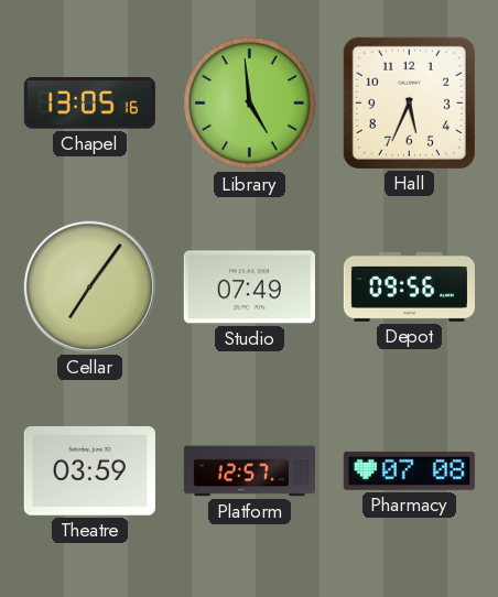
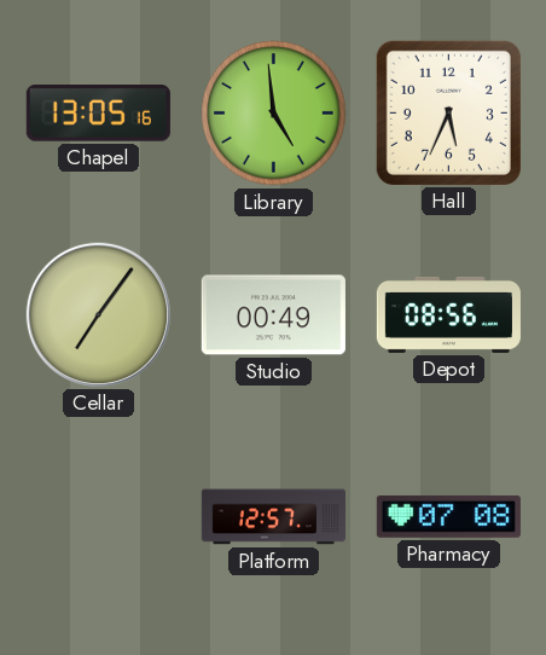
Studio: 07:49 -> 00:49 (273, 315)
Depot: 09:56 -> 08:56 (448, 314)
Theatre: 03:59 -> none (89, 470)
